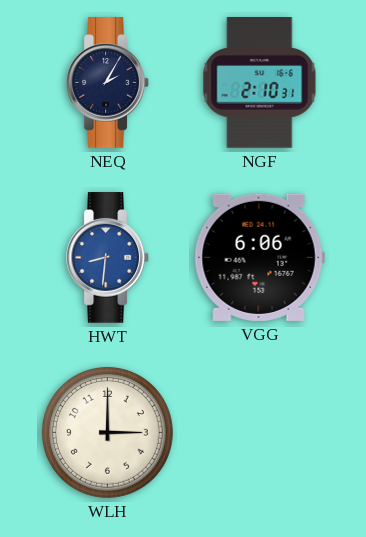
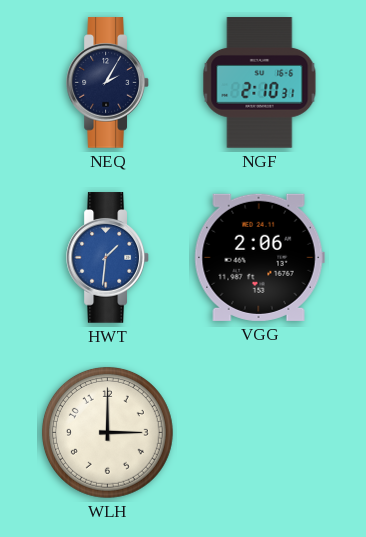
HWT: 8:31 -> 1:31 (108, 258)
VGG: 6:06 -> 2:06 (259, 257)
